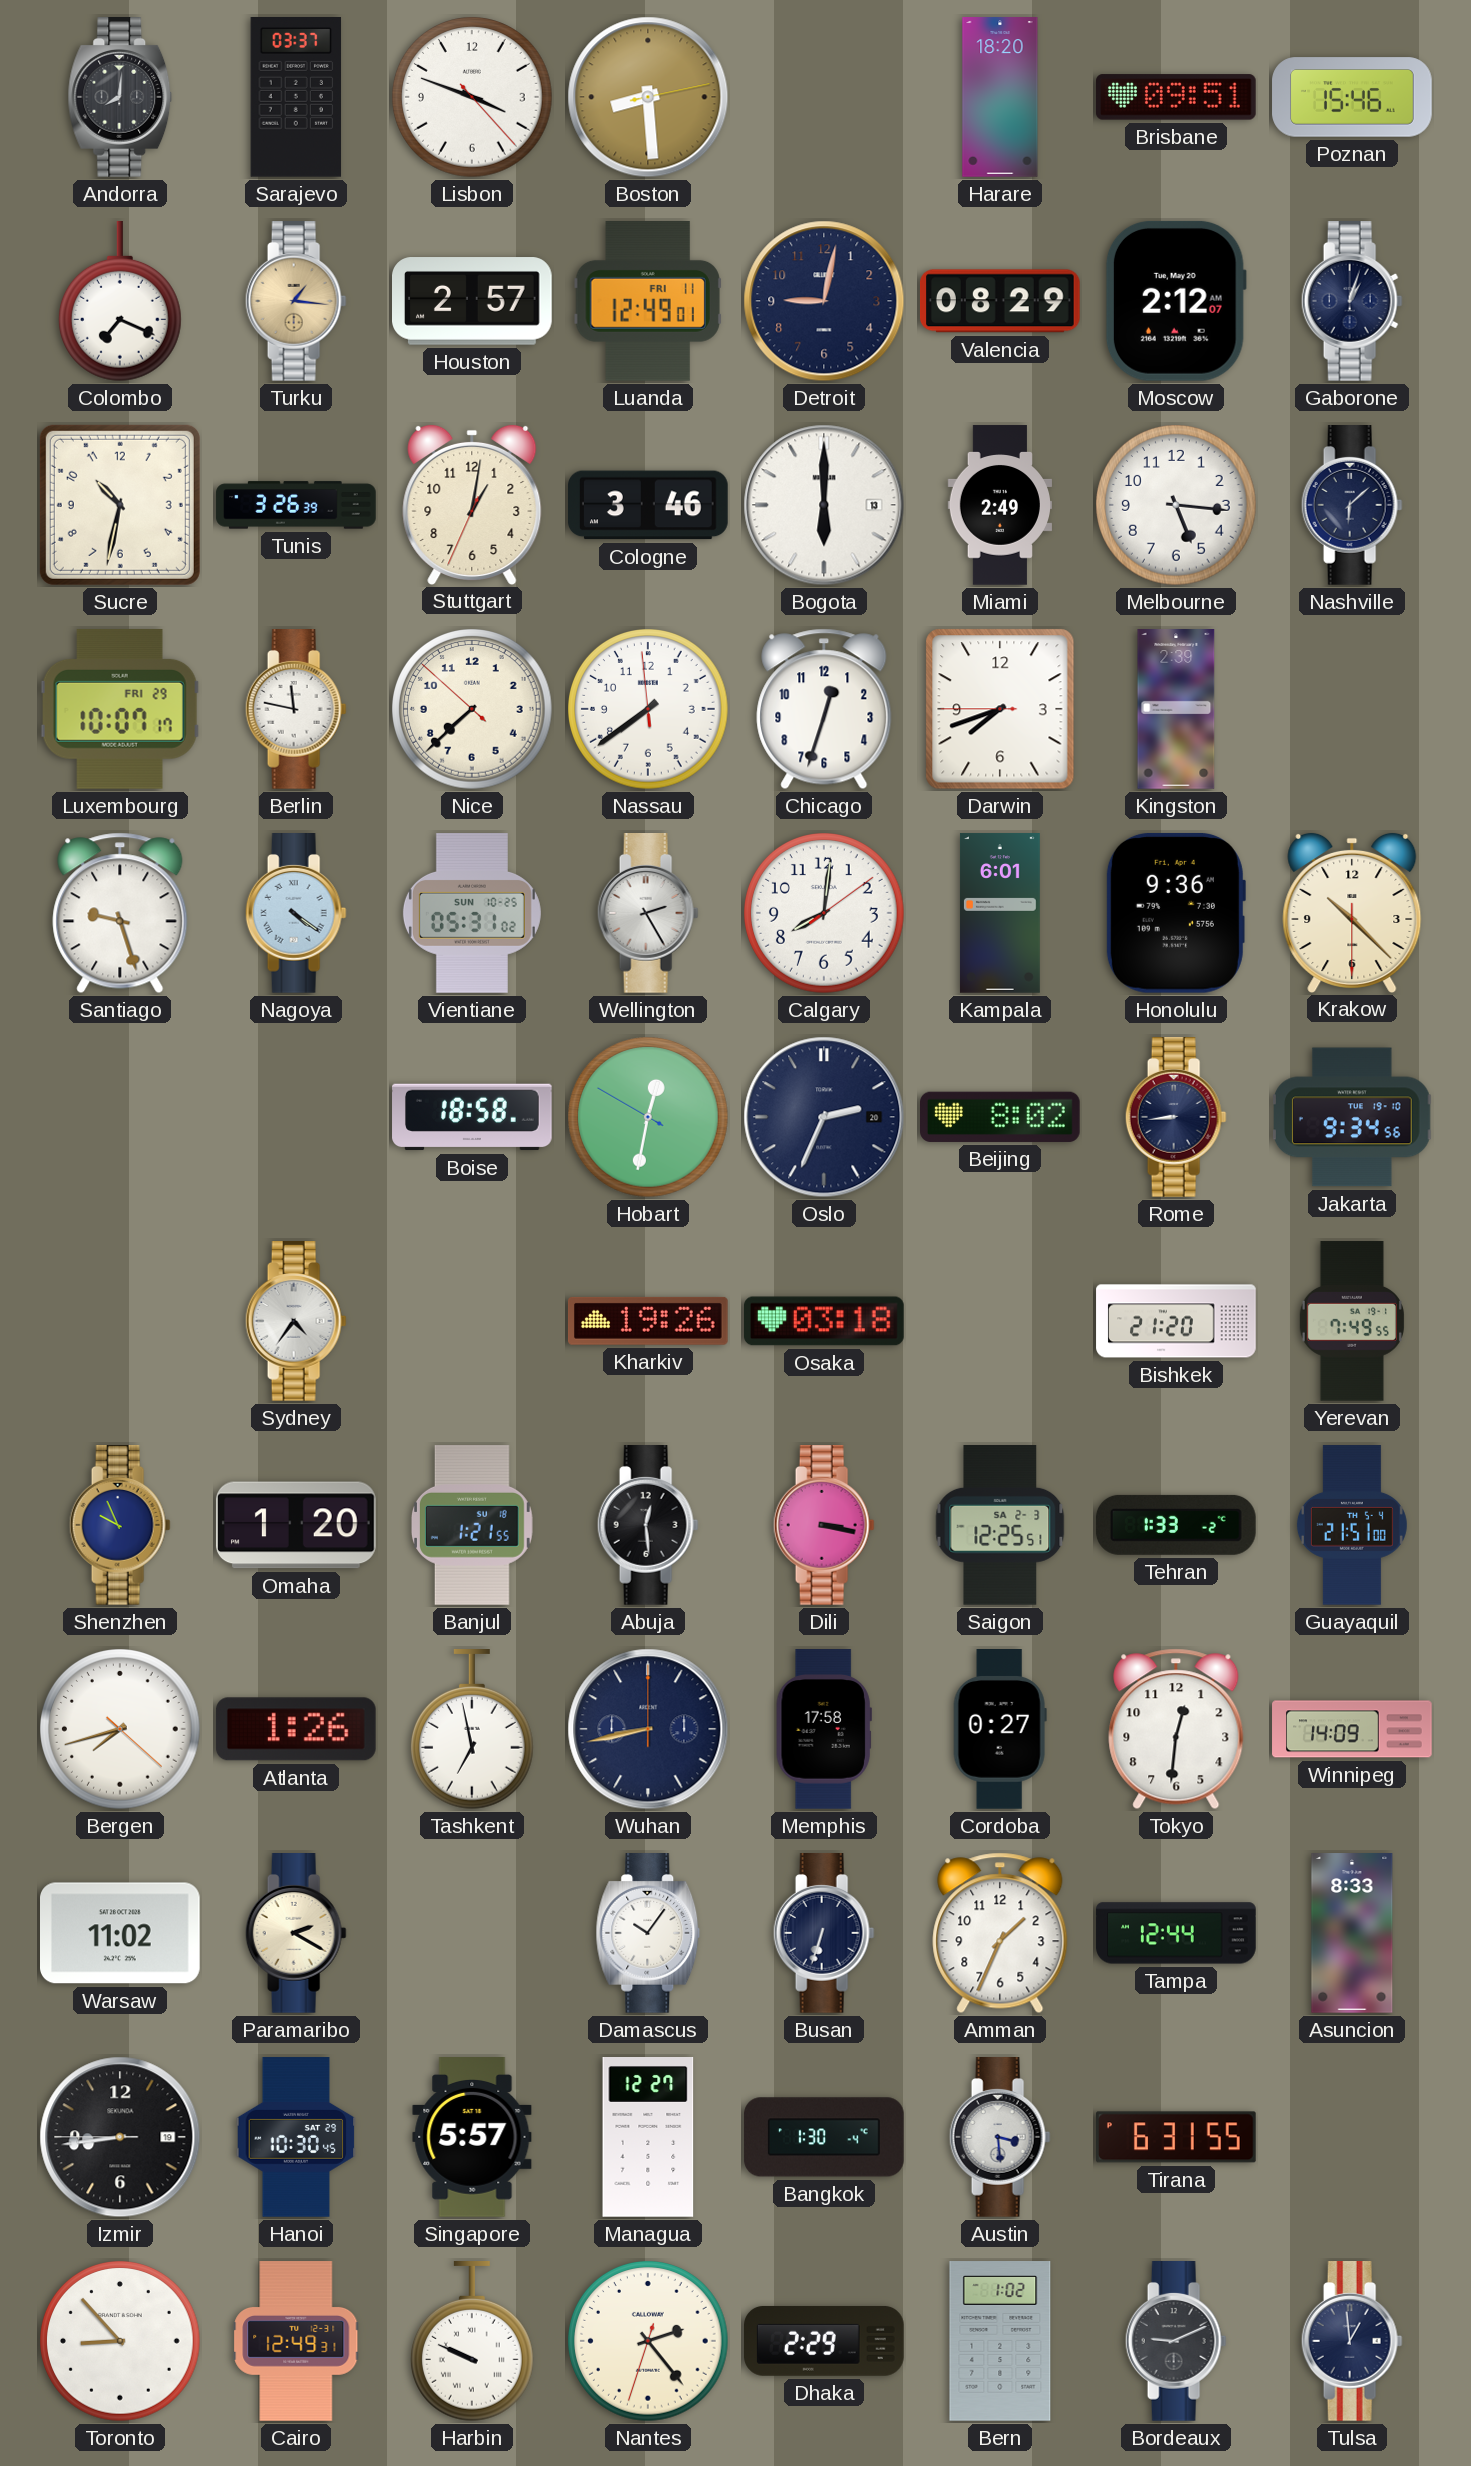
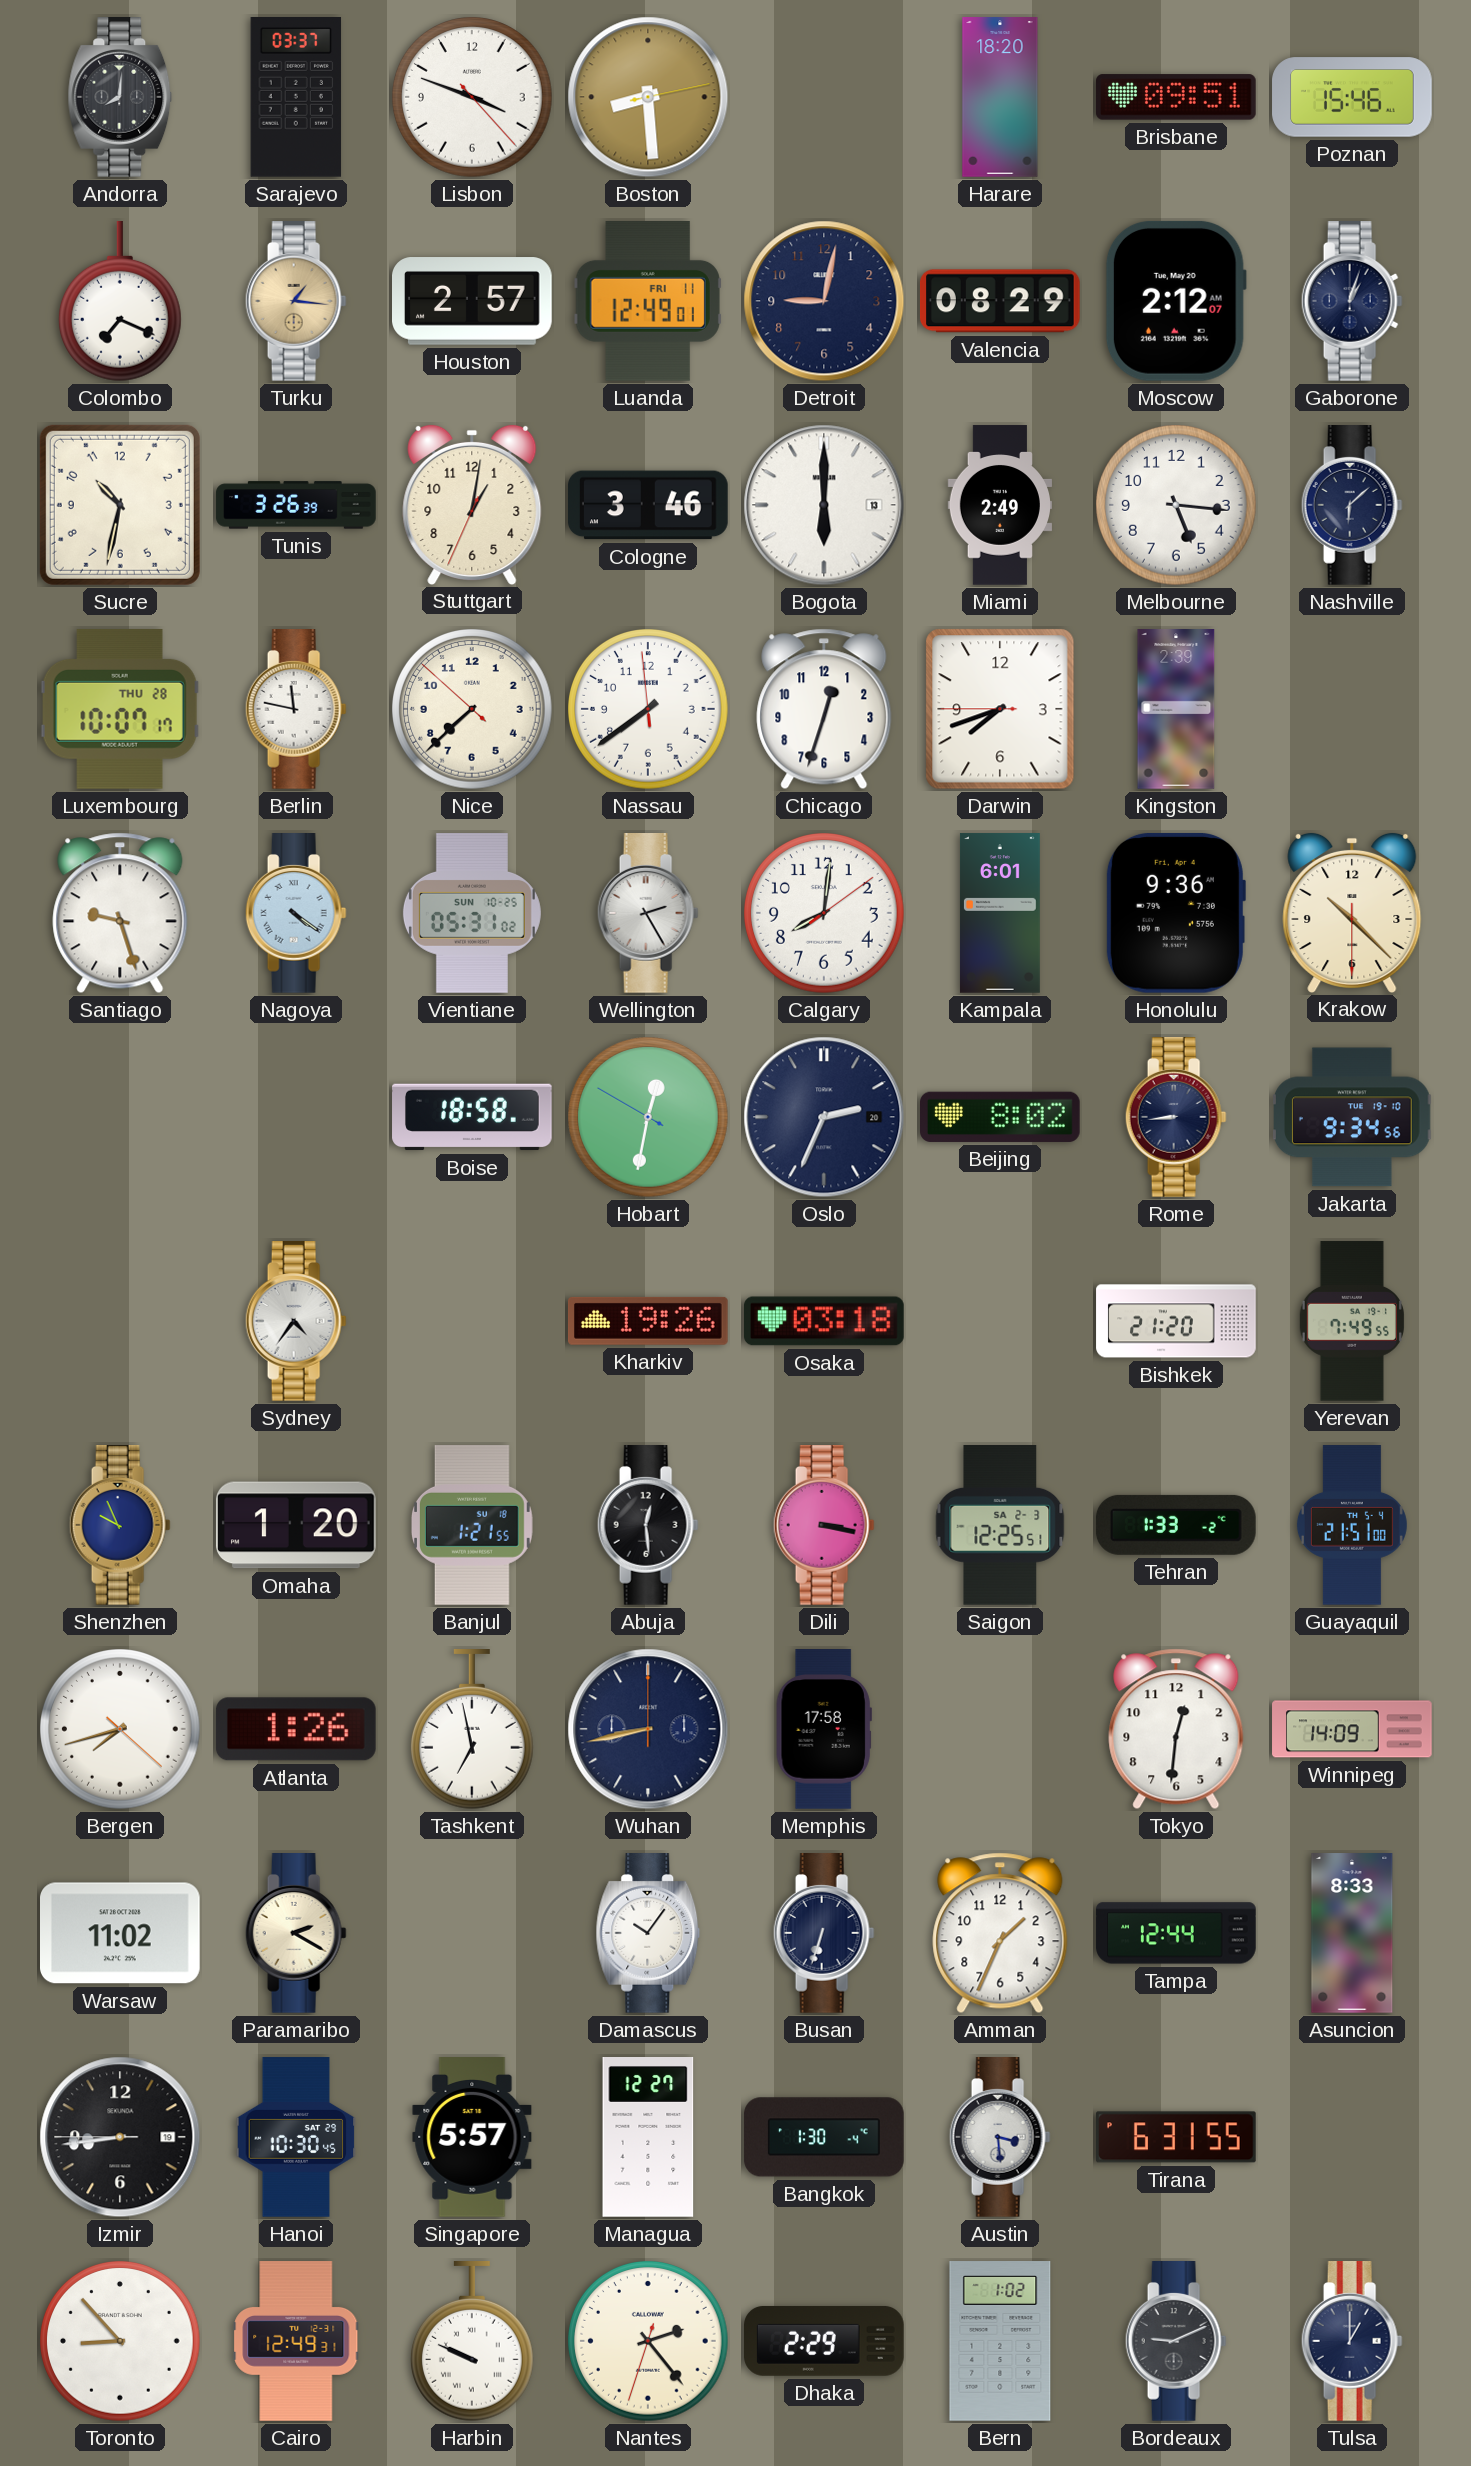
Luxembourg date: FRI 29 -> THU 28 (120, 709)
Cordoba: 0:27 -> none (1000, 1729)
Tulsa: 12:59 -> 1:00 (1352, 2342)
